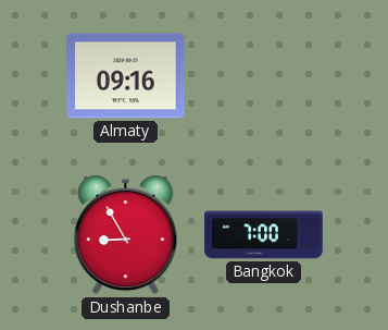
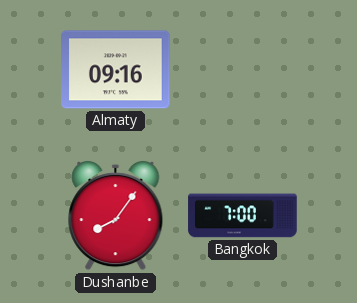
Dushanbe: 8:55 -> 8:06 (116, 216)
